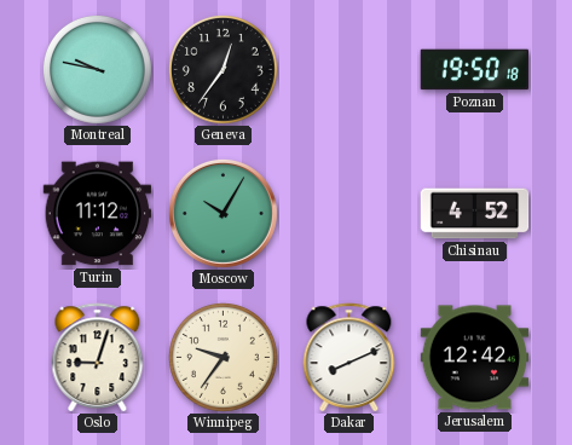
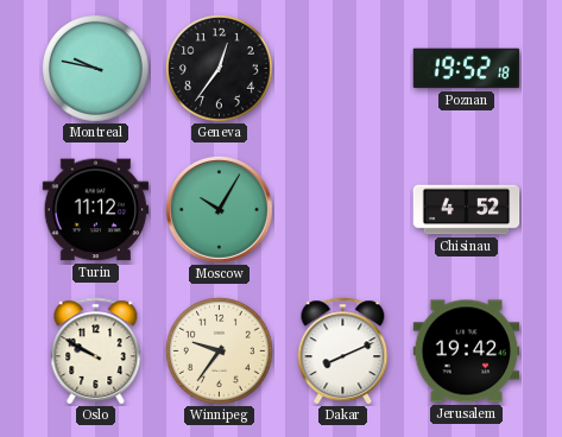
Poznan: 19:50 -> 19:52 (467, 69)
Oslo: 9:03 -> 9:50 (96, 351)
Jerusalem: 12:42 -> 19:42 (467, 351)
